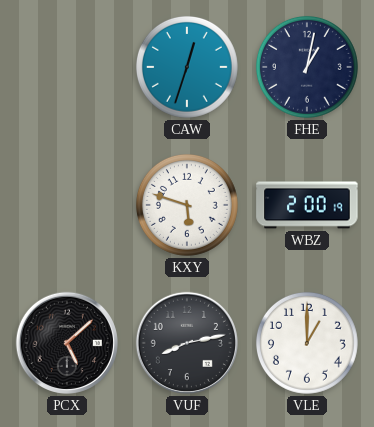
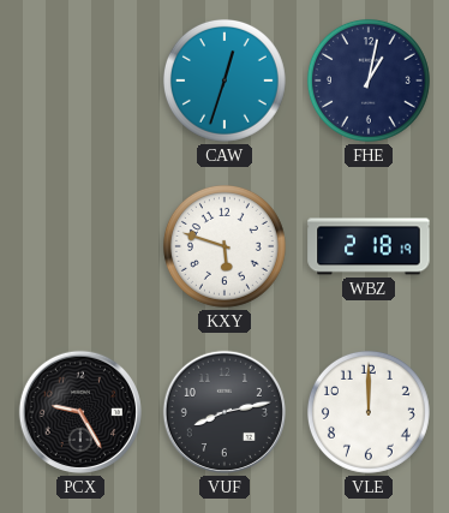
WBZ: 2:00 -> 2:18 (369, 246)
PCX: 5:08 -> 9:25 (80, 412)
VLE: 1:00 -> 12:00 (369, 412)
